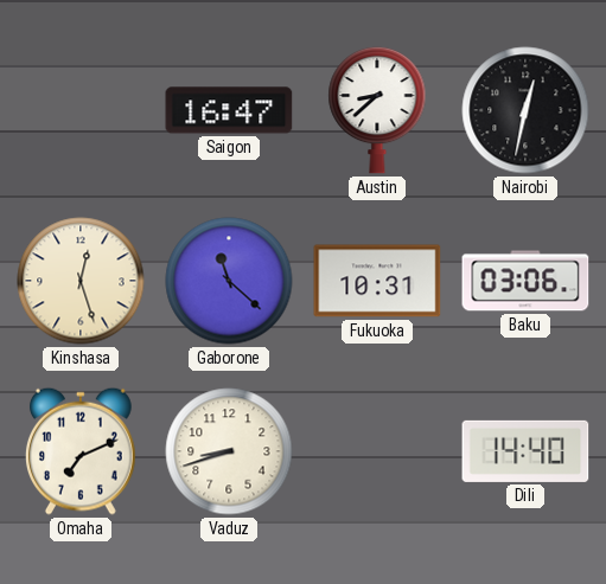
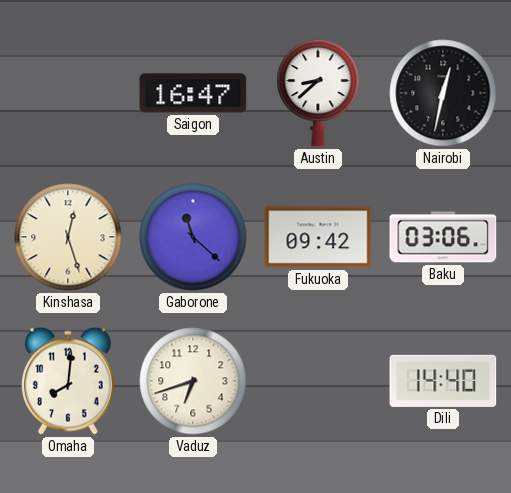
Fukuoka: 10:31 -> 09:42 (318, 237)
Omaha: 7:11 -> 8:01 (68, 381)
Vaduz: 8:42 -> 6:42 (193, 381)
